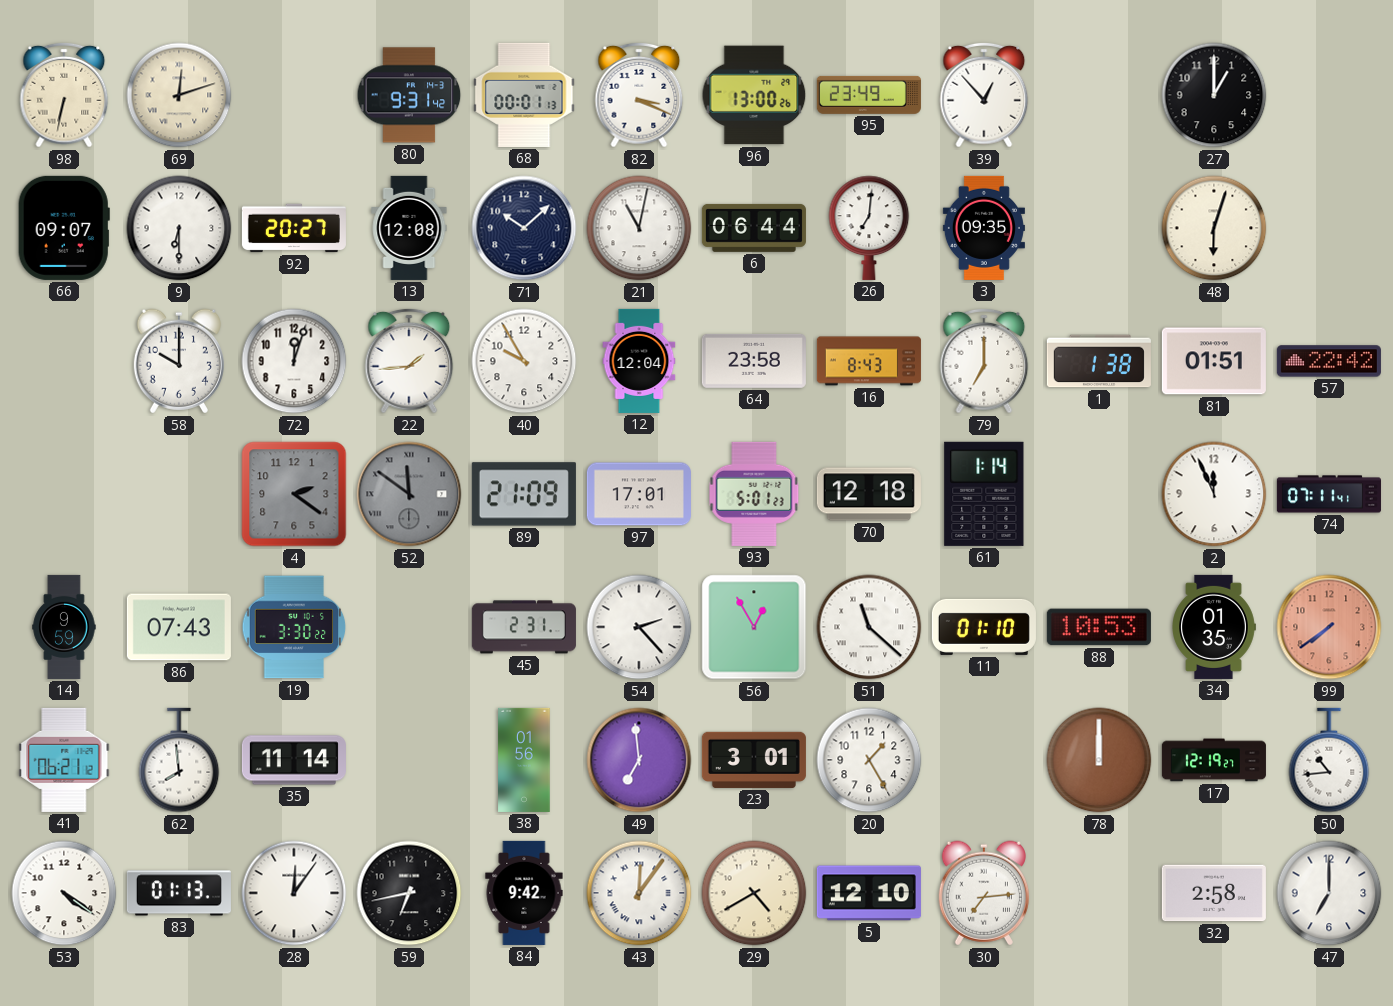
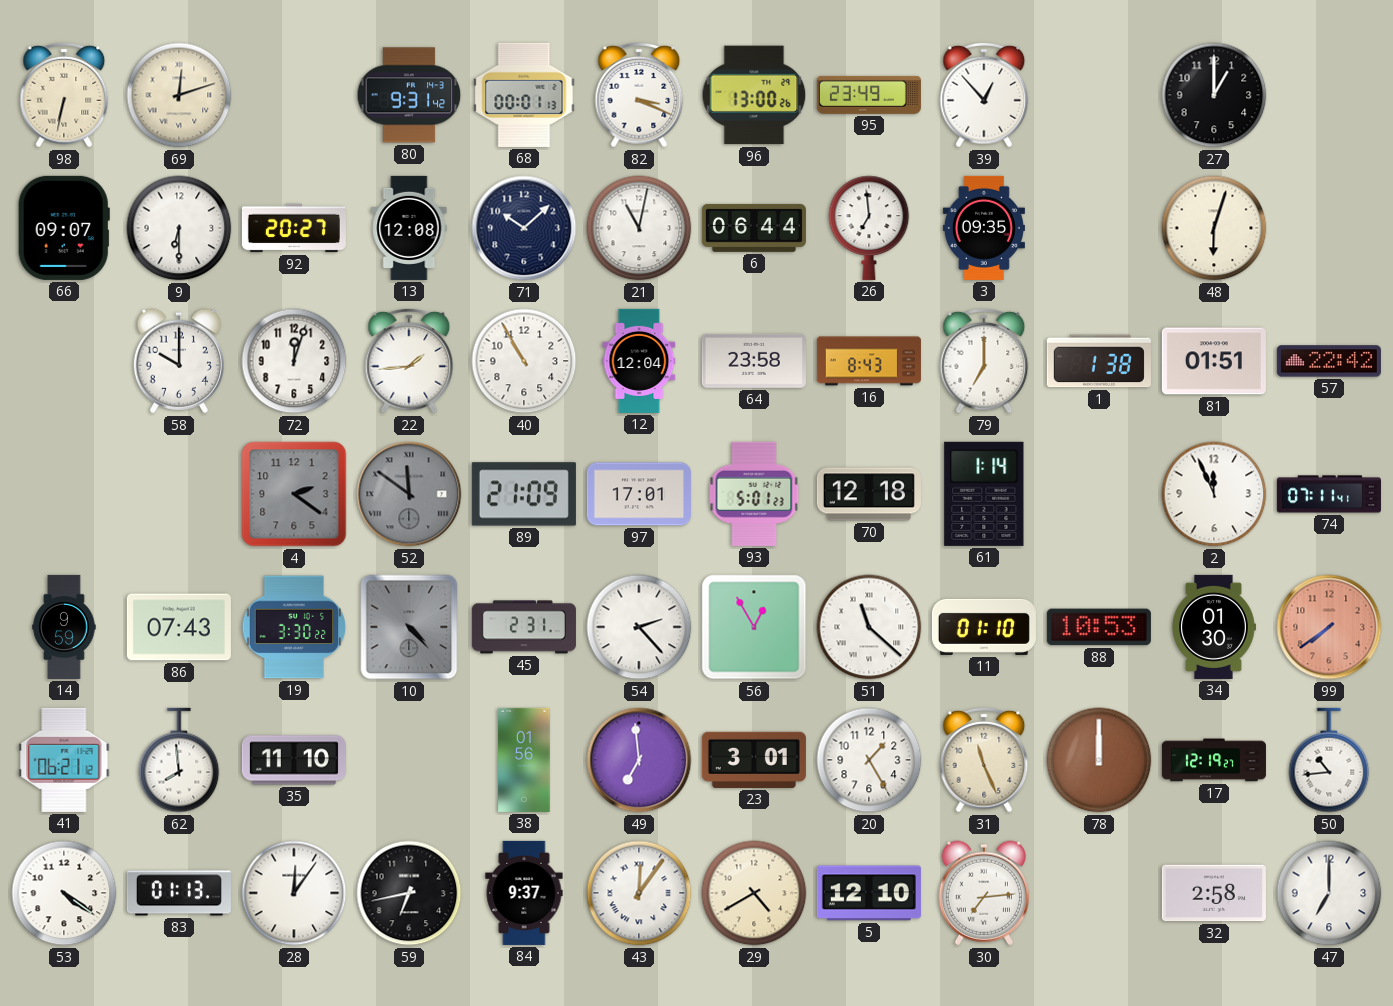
26: 7:01 -> 6:59 (869, 228)
40: 9:55 -> 10:55 (524, 361)
10: none -> 4:23 (409, 627)
34: 01:35 -> 01:30 (1214, 627)
35: 11:14 -> 11:10 (294, 760)
31: none -> 11:26 (984, 760)
84: 9:42 -> 9:37 (524, 893)
